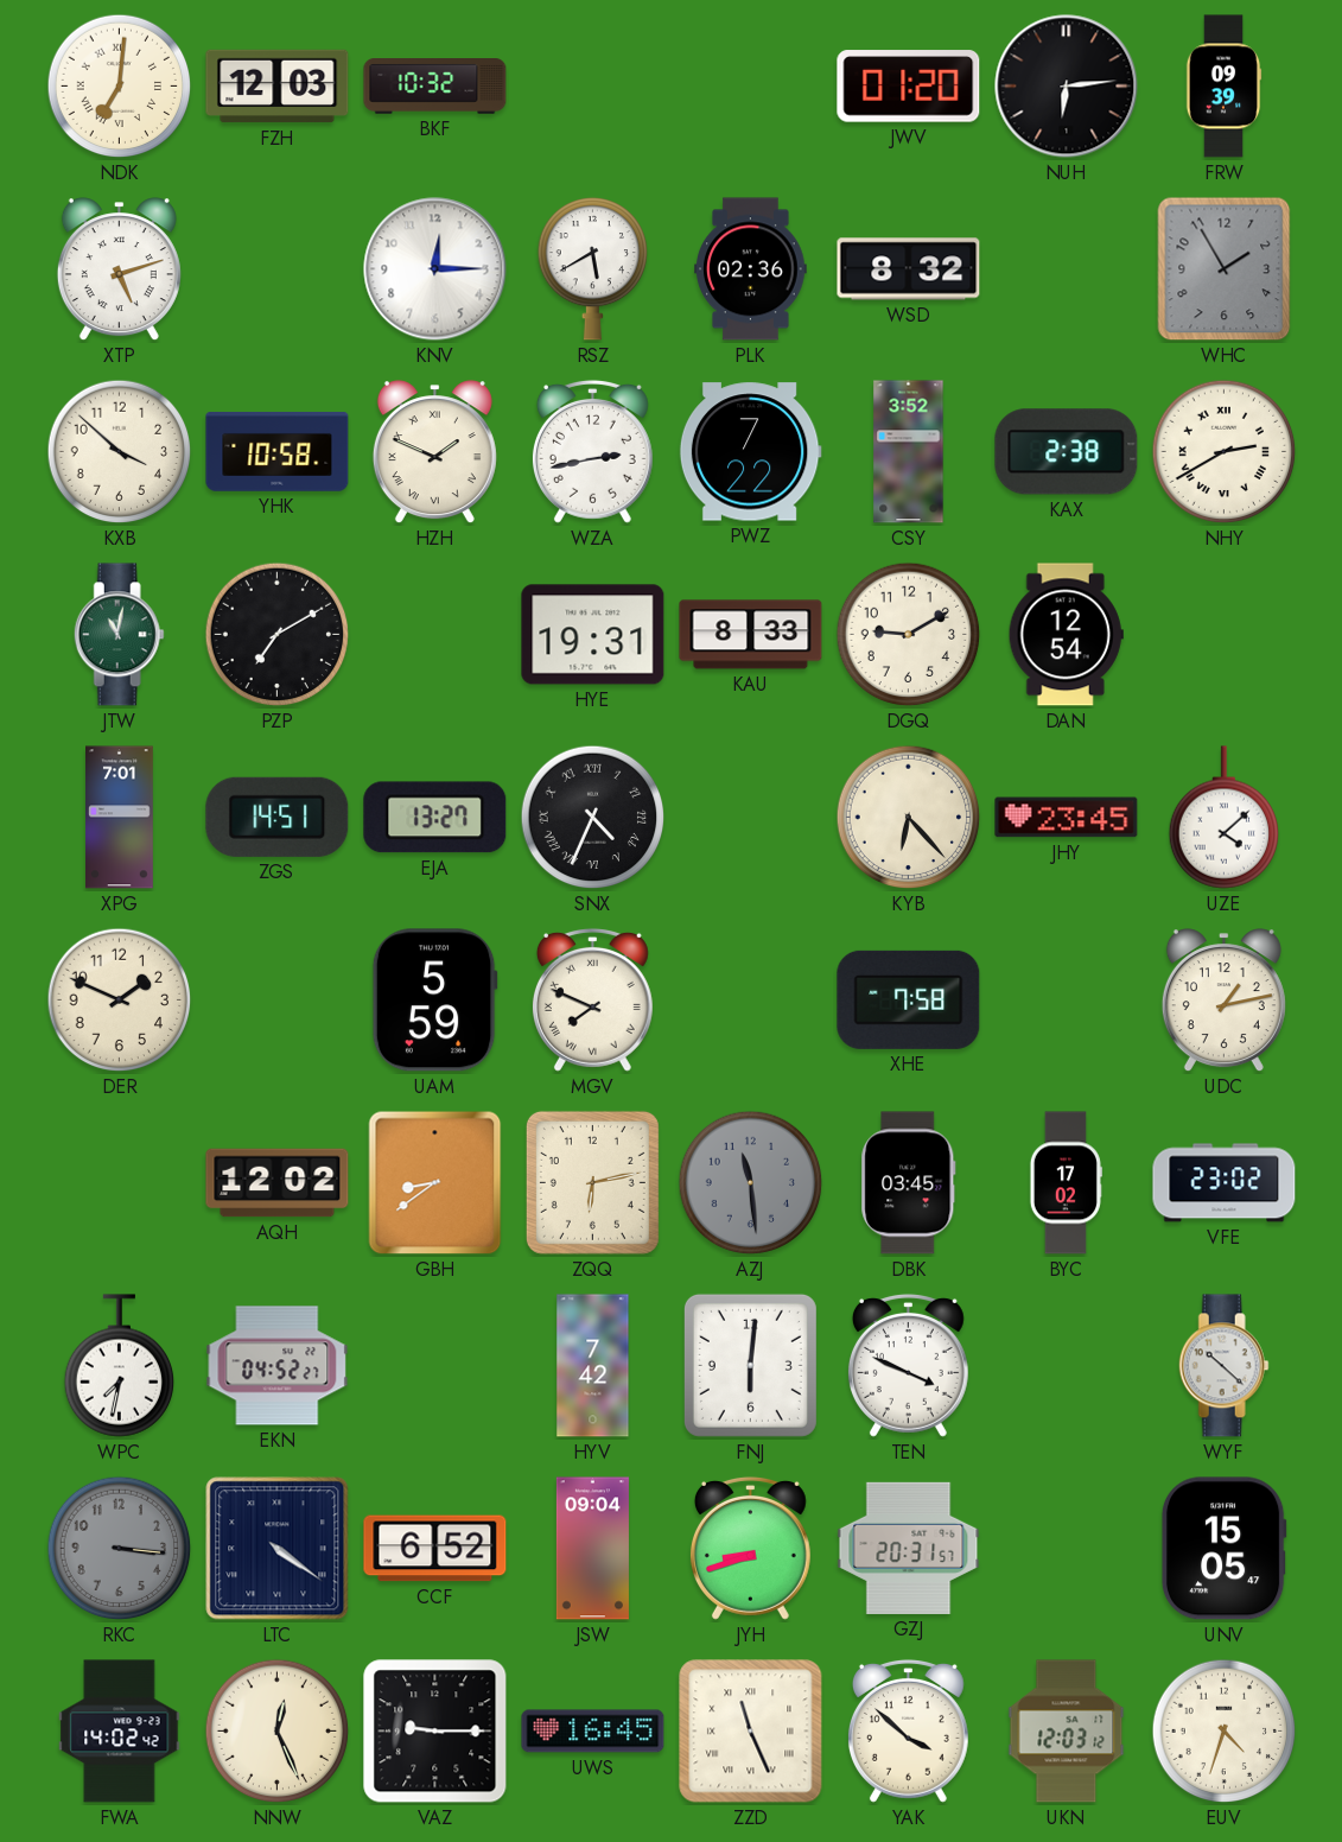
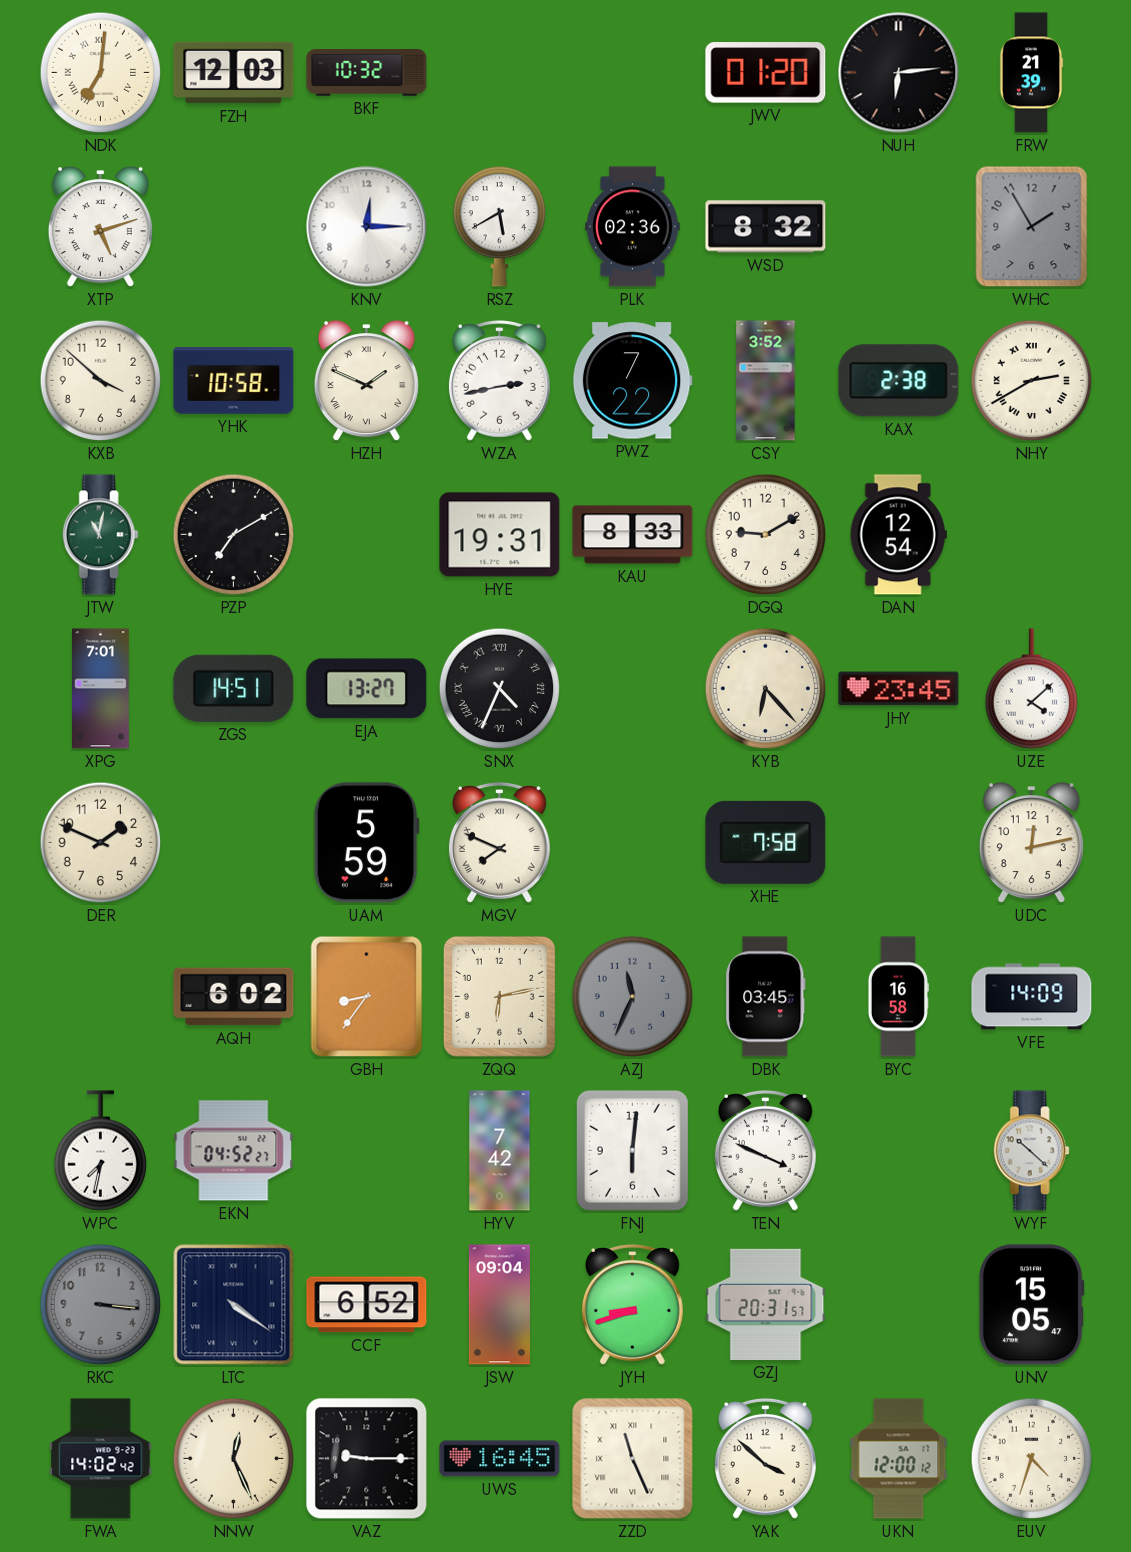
FRW: 09:39 -> 21:39 (1031, 73)
UDC: 1:13 -> 12:13 (1031, 843)
AQH: 12:02 -> 6:02 (234, 997)
GBH: 8:39 -> 8:36 (367, 997)
AZJ: 11:29 -> 11:34 (633, 997)
BYC: 17:02 -> 16:58 (898, 997)
VFE: 23:02 -> 14:09 (1032, 997)
UKN: 12:03 -> 12:00 (899, 1459)
